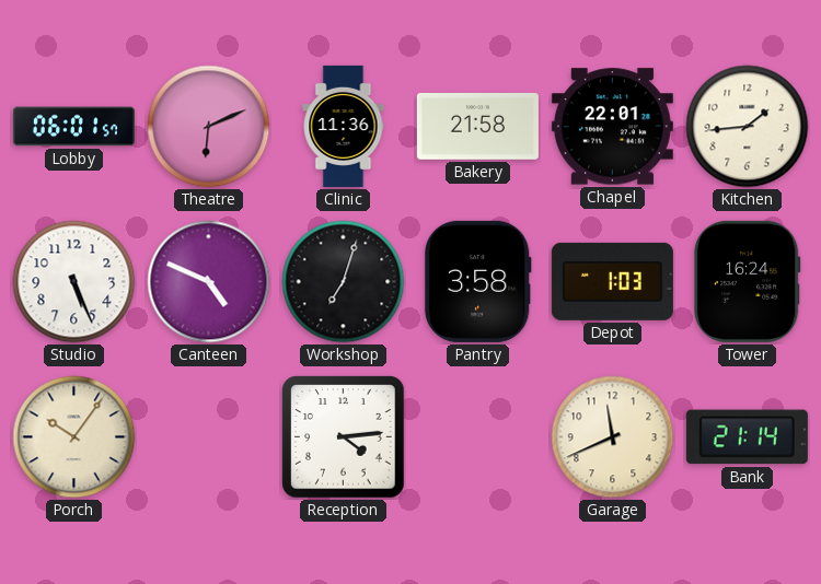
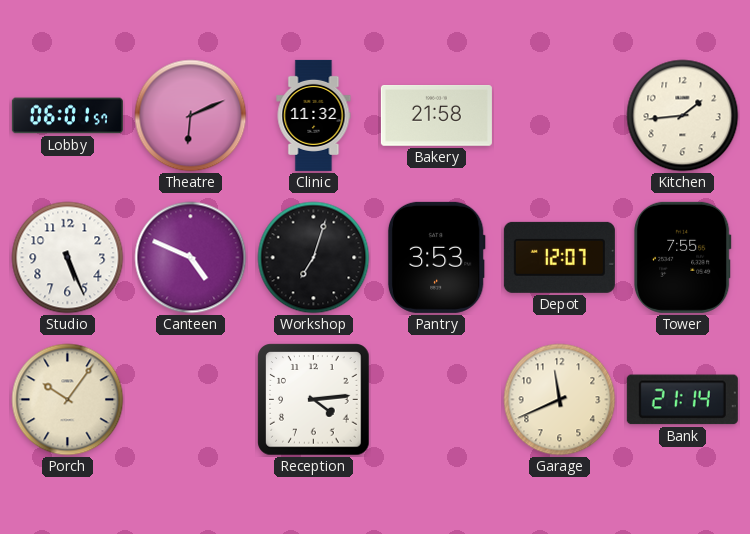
Clinic: 11:36 -> 11:32 (314, 115)
Chapel: 22:01 -> none (612, 127)
Pantry: 3:58 -> 3:53 (436, 257)
Depot: 1:03 -> 12:07 (559, 257)
Tower: 16:24 -> 7:55 (682, 257)
